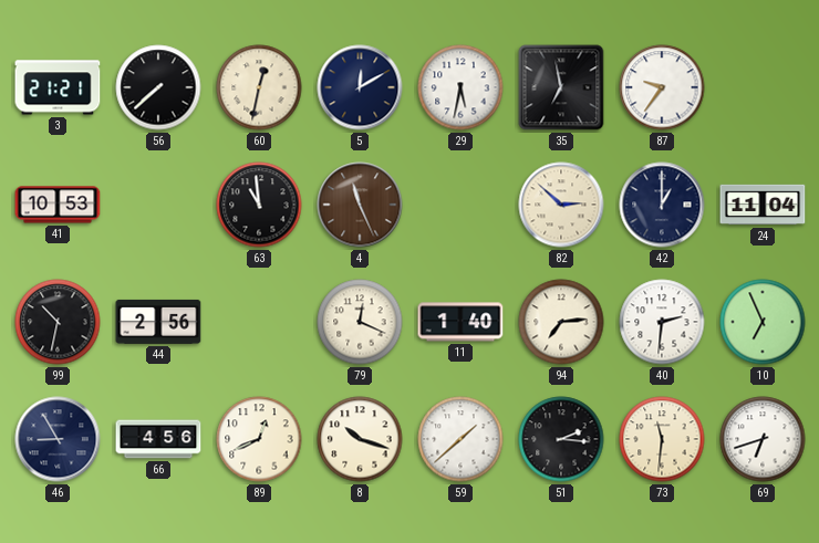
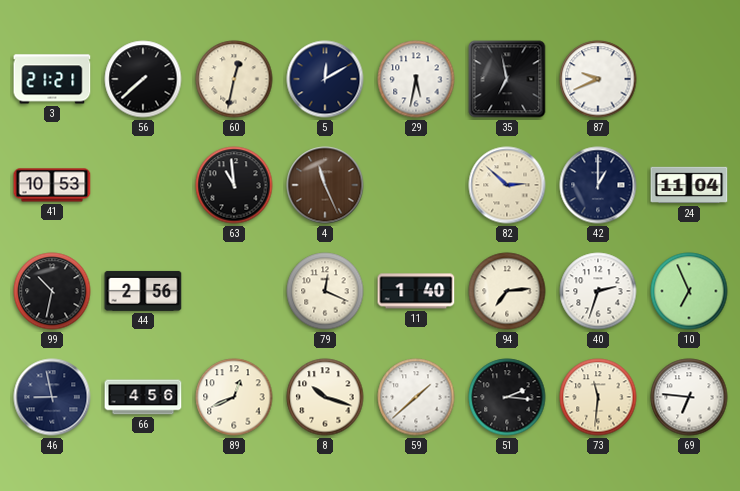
87: 9:36 -> 9:41 (598, 79)
40: 2:31 -> 2:33 (598, 291)
46: 8:55 -> 8:58 (52, 397)
69: 6:42 -> 6:46 (689, 397)
